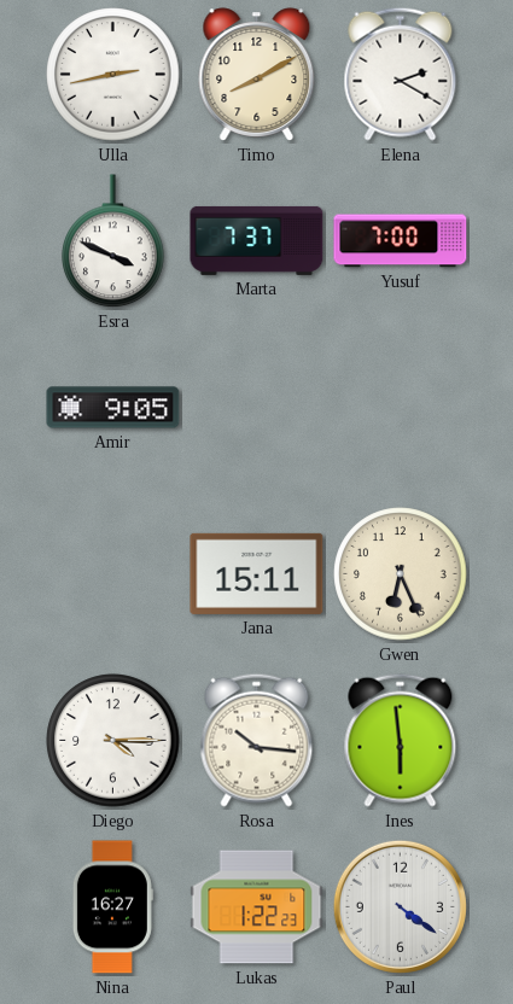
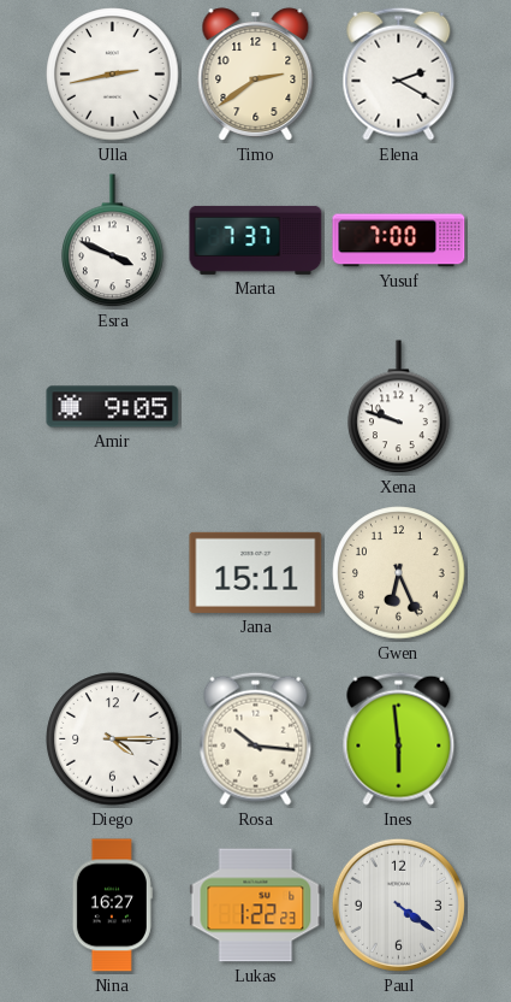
Timo: 8:10 -> 2:39 (256, 75)
Xena: none -> 9:48 (399, 407)
